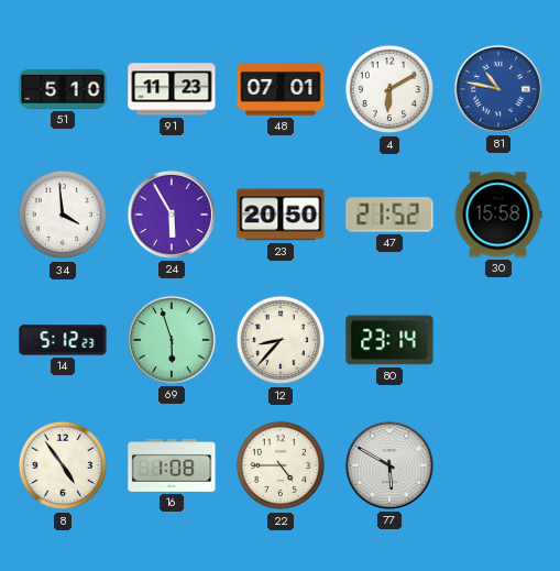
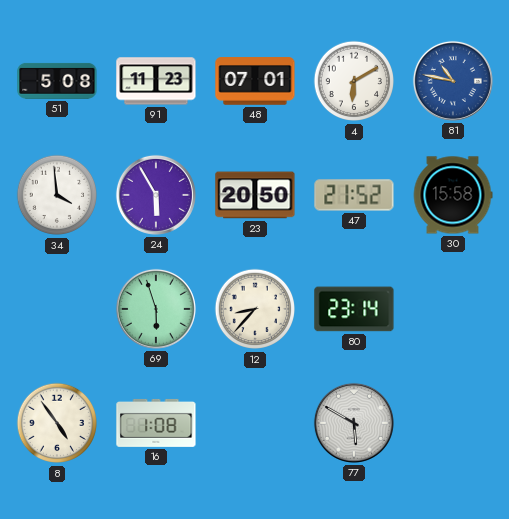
51: 5:10 -> 5:08 (57, 81)
14: 5:12 -> none (63, 340)
22: 4:45 -> none (281, 465)
